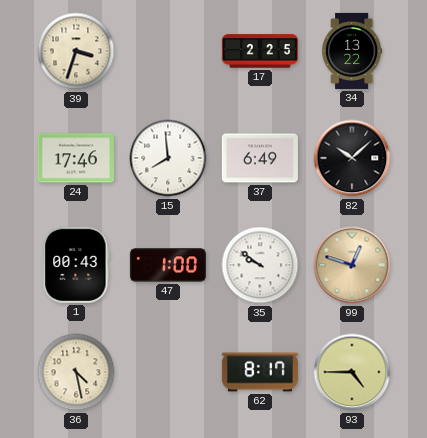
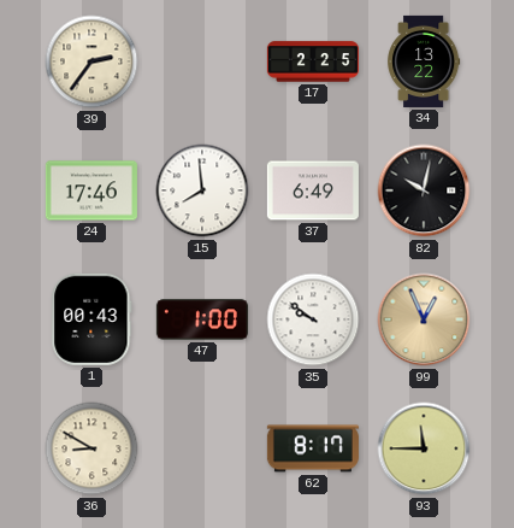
39: 3:33 -> 2:36 (91, 61)
82: 10:08 -> 10:02 (424, 190)
99: 12:48 -> 12:56 (424, 319)
36: 4:28 -> 8:50 (91, 448)
93: 4:45 -> 11:45 (424, 448)
